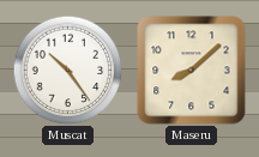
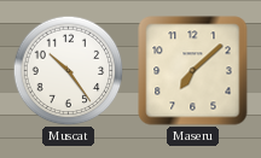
Maseru: 8:08 -> 7:08 (193, 71)
